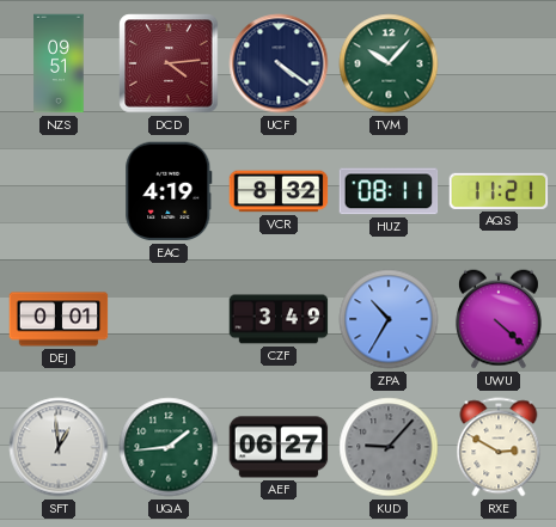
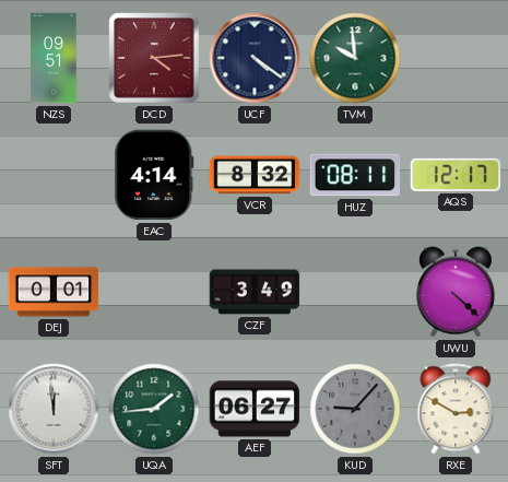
TVM: 10:07 -> 9:59 (355, 58)
EAC: 4:19 -> 4:14 (154, 175)
AQS: 11:21 -> 12:17 (456, 175)
ZPA: 10:35 -> none (389, 319)
SFT: 12:59 -> 11:59 (54, 409)
